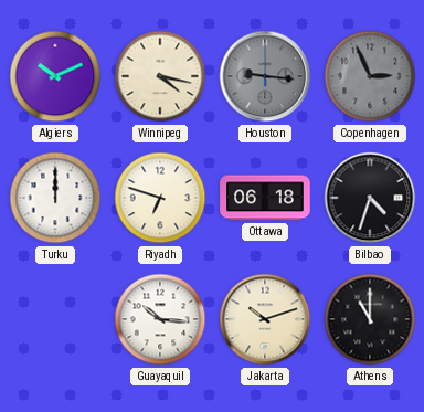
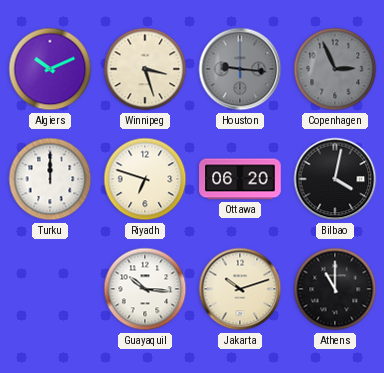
Winnipeg: 4:17 -> 3:27 (145, 69)
Ottawa: 06:18 -> 06:20 (240, 179)
Bilbao: 4:33 -> 4:02 (335, 179)
